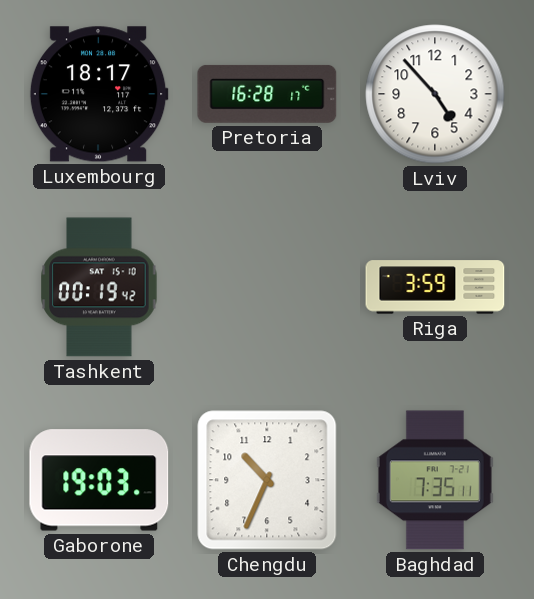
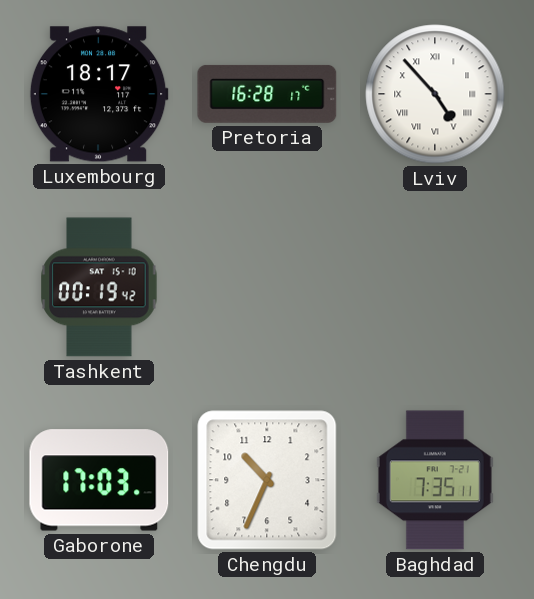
Lviv numerals: Arabic -> Roman (435, 94)
Riga: 3:59 -> none (435, 287)
Gaborone: 19:03 -> 17:03 (99, 480)
